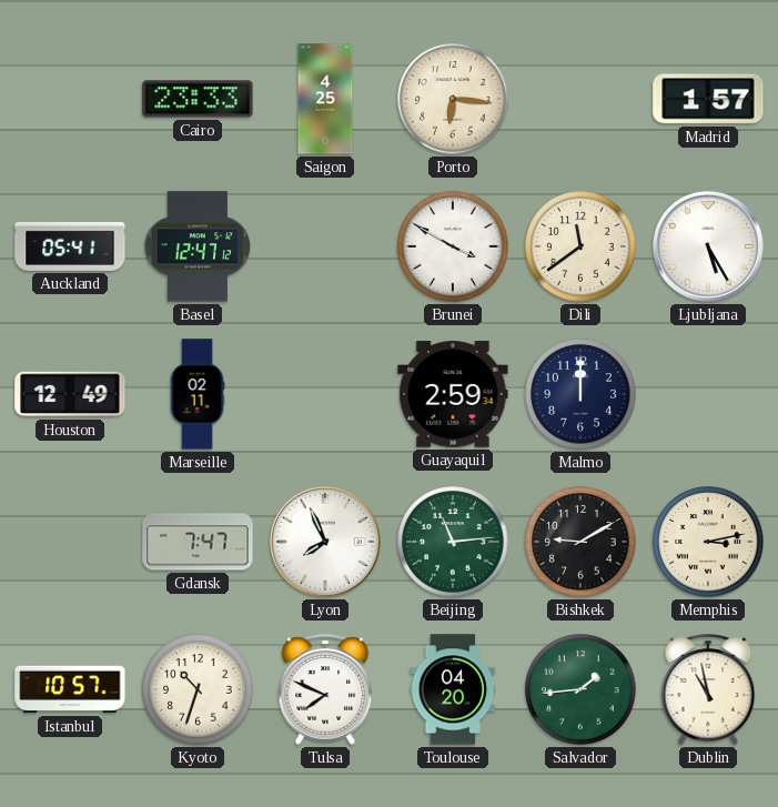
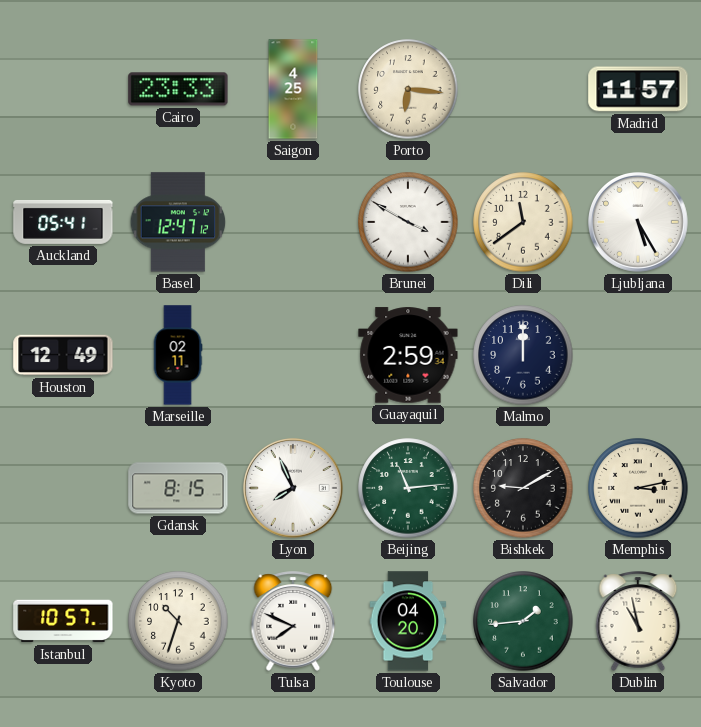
Madrid: 1:57 -> 11:57 (638, 89)
Gdansk: 7:47 -> 8:15 (178, 488)
